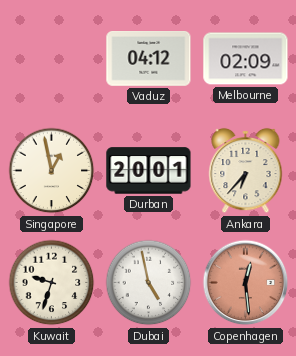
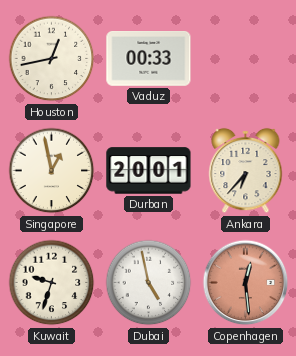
Houston: none -> 12:43 (52, 59)
Vaduz: 04:12 -> 00:33 (149, 59)
Melbourne: 02:09 -> none (246, 59)
